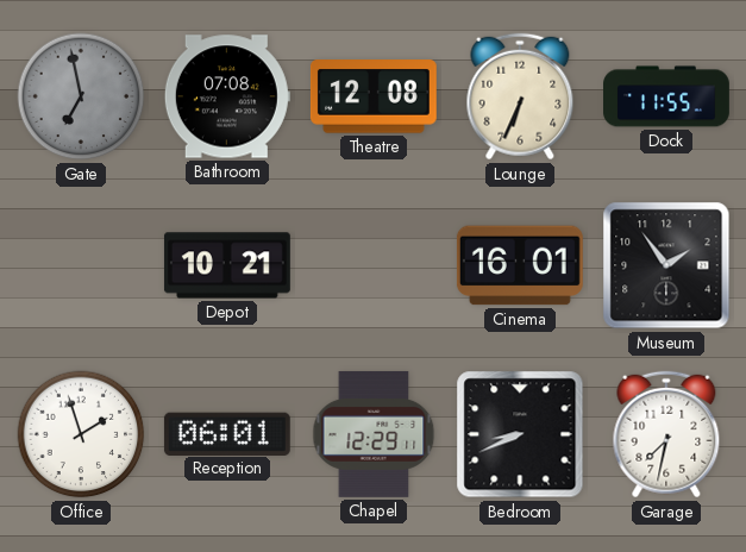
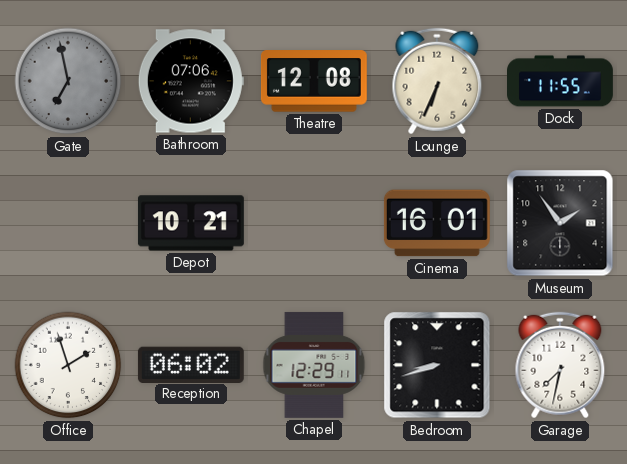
Bathroom: 07:08 -> 07:06 (191, 81)
Reception: 06:01 -> 06:02 (191, 364)
Bedroom: 8:41 -> 8:42 (437, 365)
